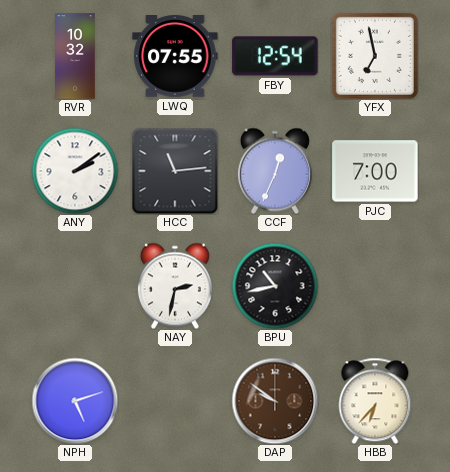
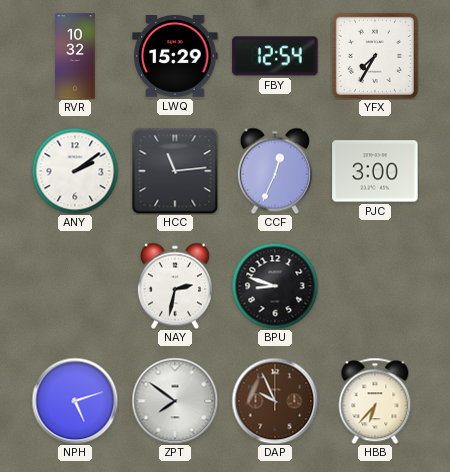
LWQ: 07:55 -> 15:29 (175, 57)
YFX: 6:58 -> 7:35 (375, 56)
PJC: 7:00 -> 3:00 (375, 171)
BPU: 10:43 -> 8:48 (275, 286)
ZPT: none -> 7:51 (175, 401)
DAP: 9:51 -> 9:56 (275, 401)
